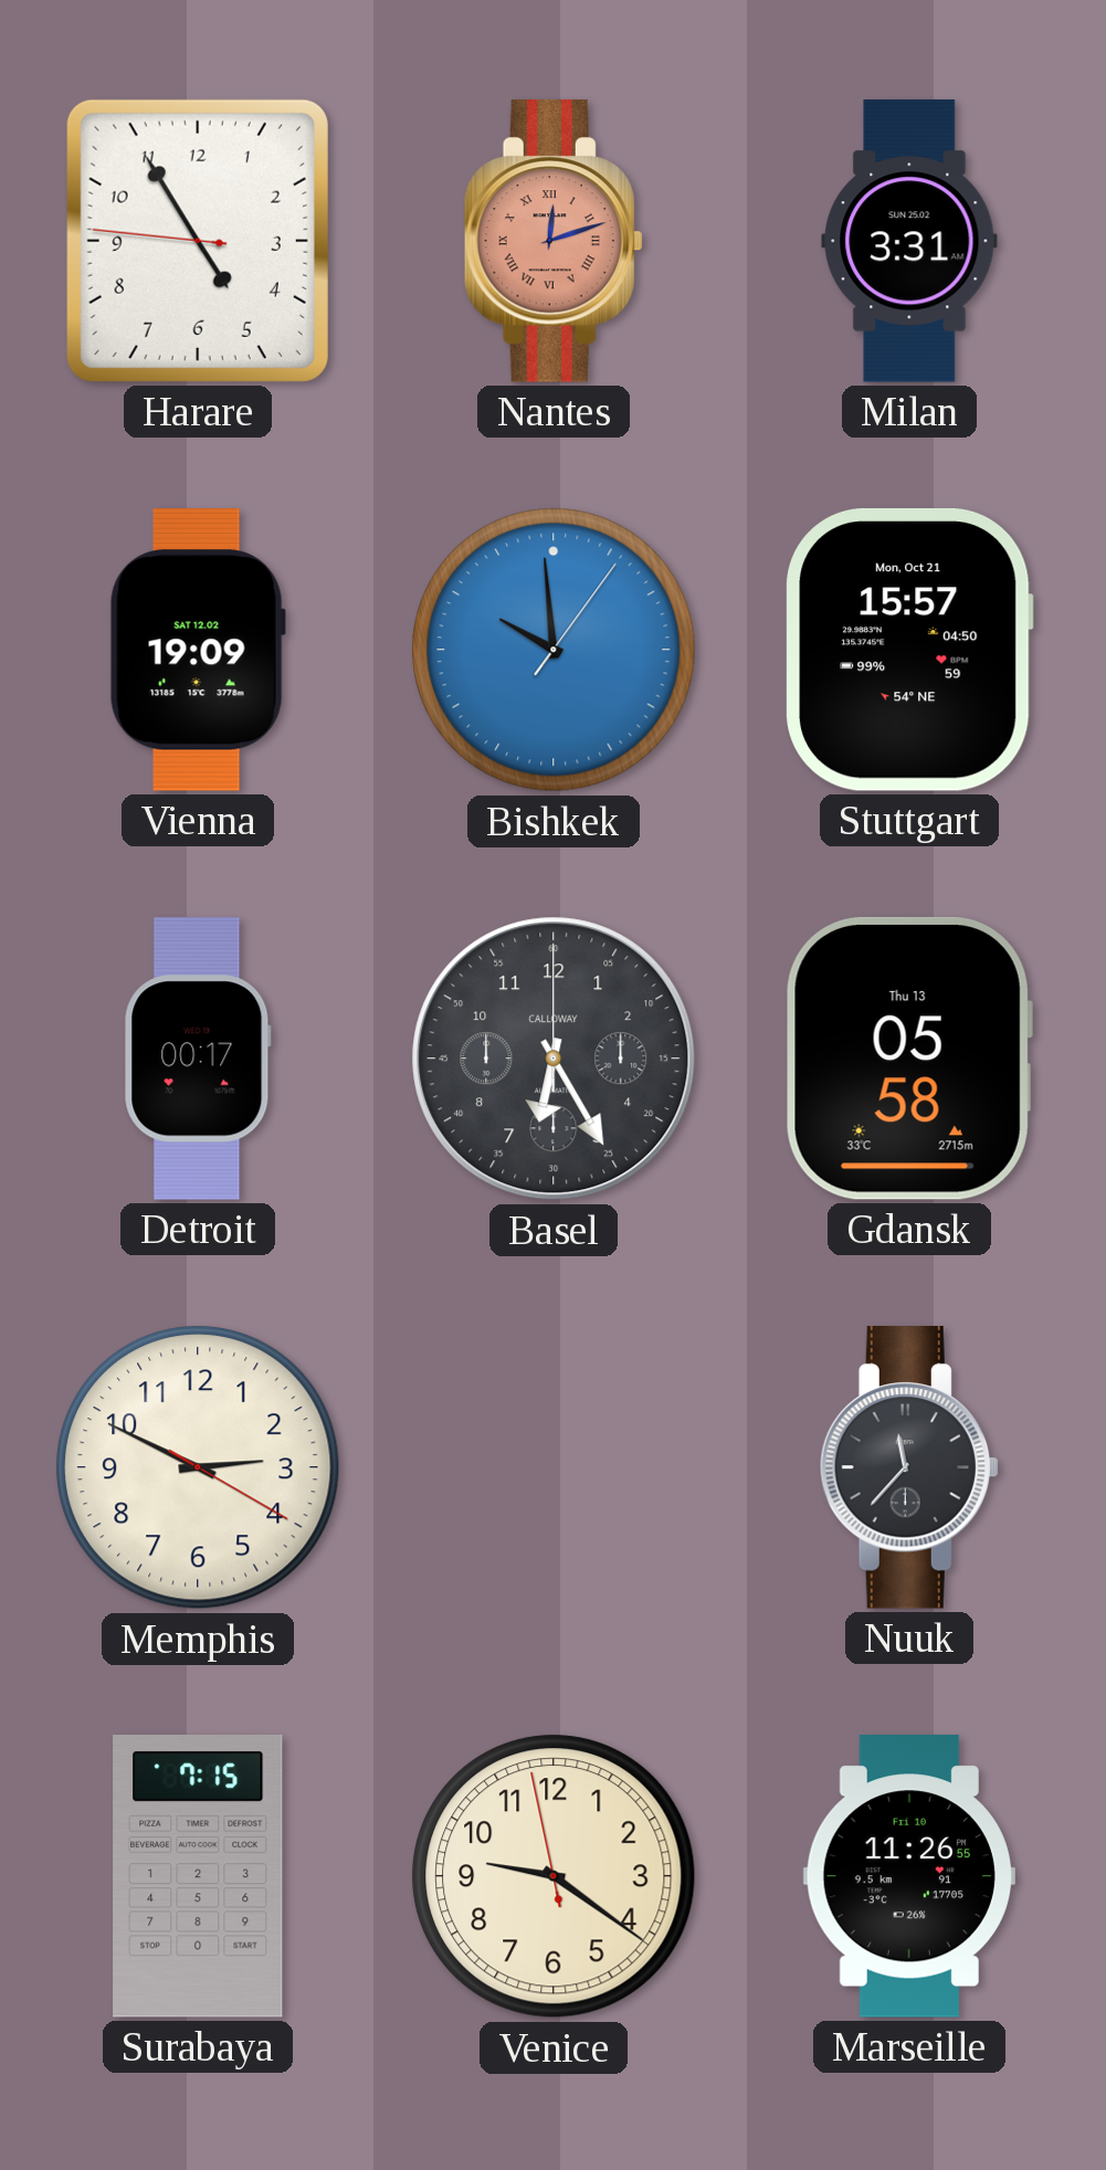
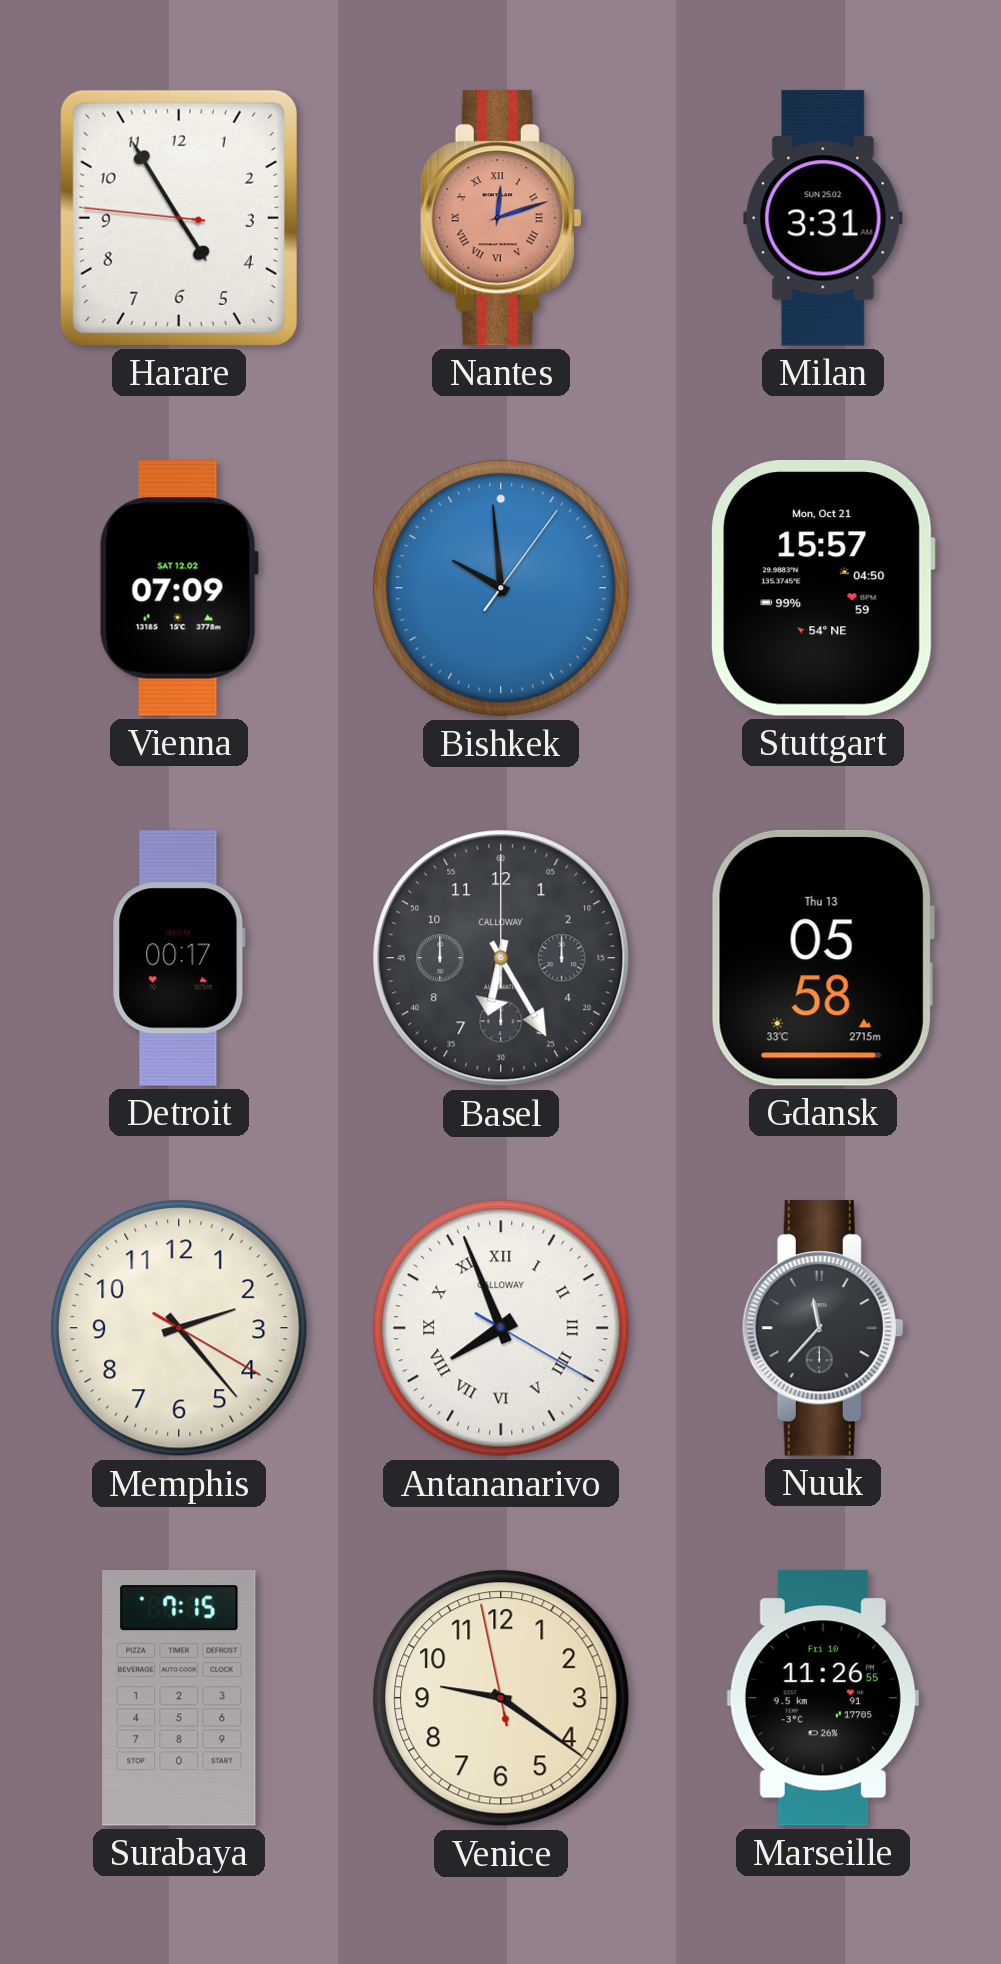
Vienna: 19:09 -> 07:09 (179, 589)
Memphis: 2:49 -> 2:23 (179, 1328)
Antananarivo: none -> 7:56 (501, 1328)
